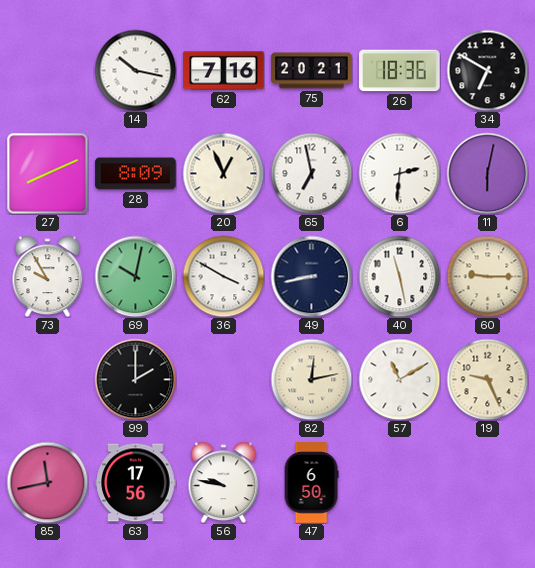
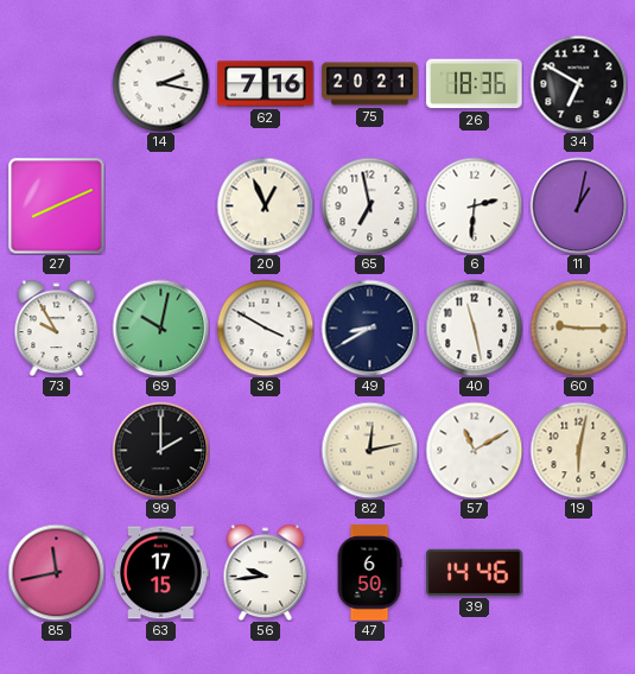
14: 10:17 -> 2:17 (160, 83)
28: 8:09 -> none (136, 174)
11: 6:02 -> 1:02 (578, 205)
49: 8:43 -> 8:40 (369, 328)
19: 9:26 -> 6:02 (578, 450)
63: 17:56 -> 17:15 (161, 573)
56: 9:47 -> 9:44 (266, 572)
39: none -> 14:46 (475, 572)
